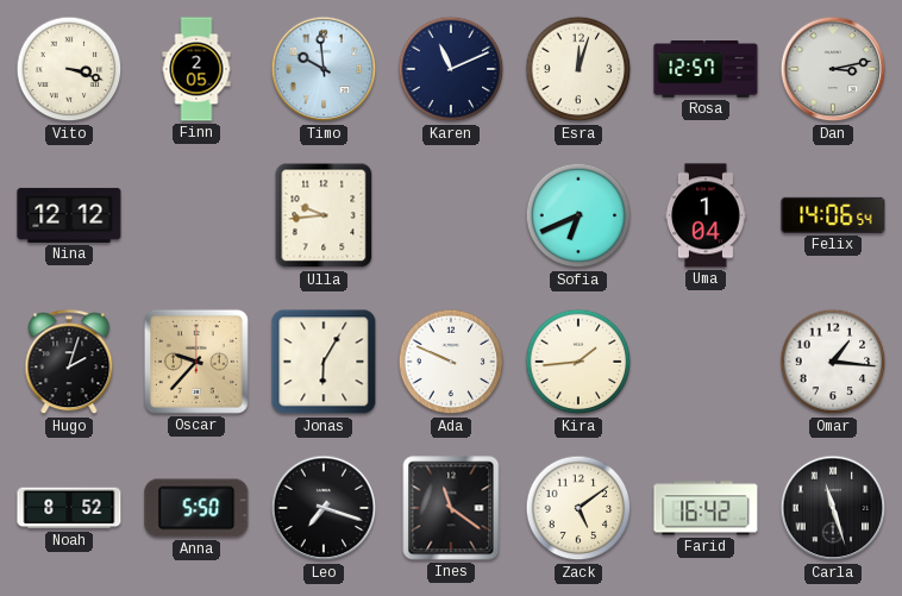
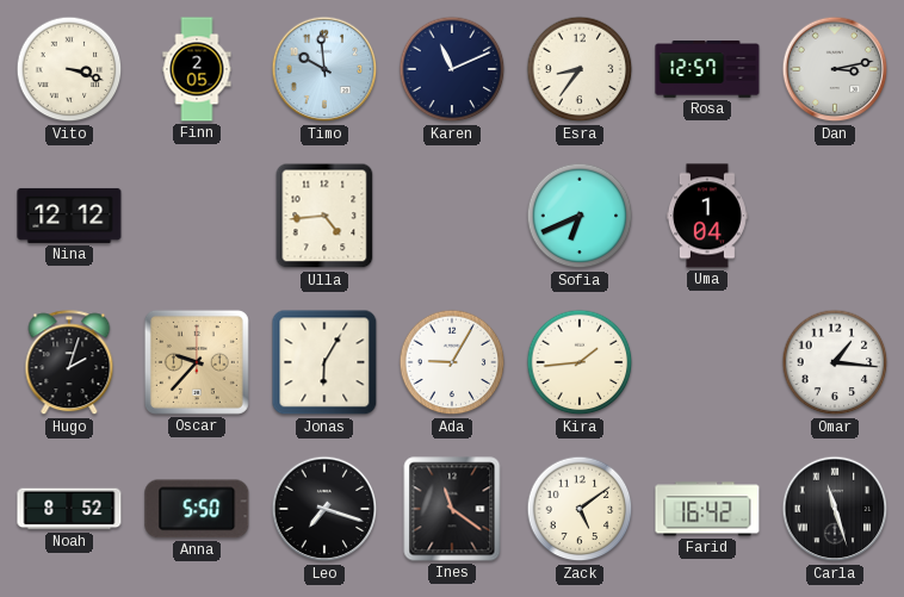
Esra: 12:03 -> 8:36 (580, 69)
Ulla: 9:44 -> 4:44 (324, 216)
Felix: 14:06 -> none (833, 215)
Ada: 9:49 -> 9:05 (452, 362)
